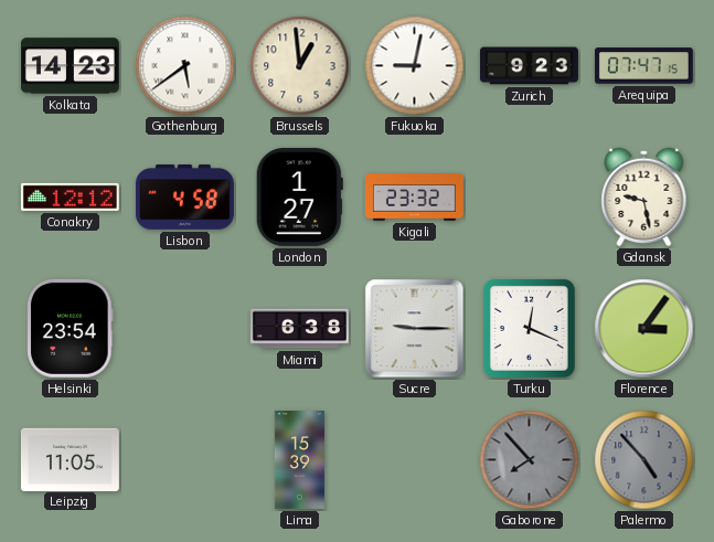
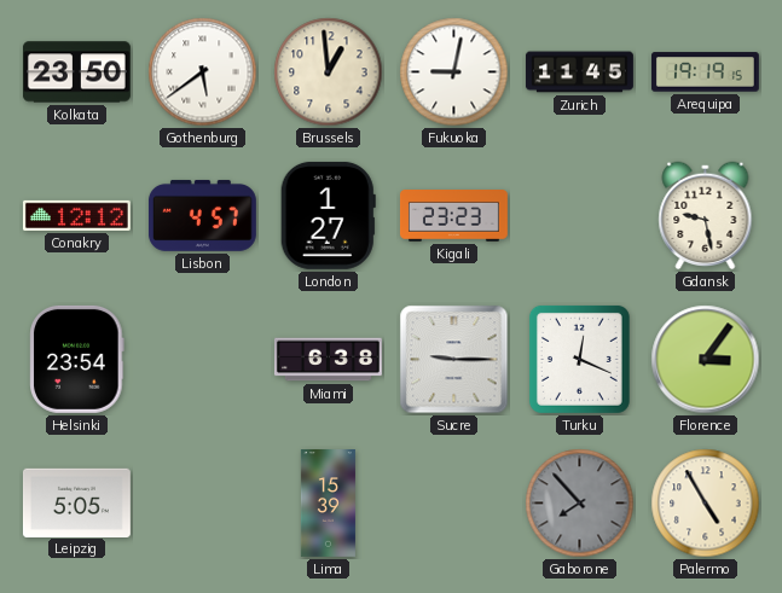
Kolkata: 14:23 -> 23:50 (76, 72)
Zurich: 9:23 -> 11:45 (579, 72)
Arequipa: 07:47 -> 19:19 (705, 72)
Lisbon: 4:58 -> 4:57 (202, 215)
Kigali: 23:32 -> 23:23 (453, 216)
Leipzig: 11:05 -> 5:05 (76, 502)
Palermo: 4:53 -> 4:55 (706, 504)
Palermo dial: grey -> cream (706, 504)
